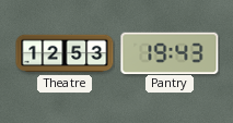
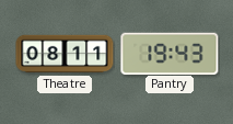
Theatre: 12:53 -> 08:11 (65, 54)
